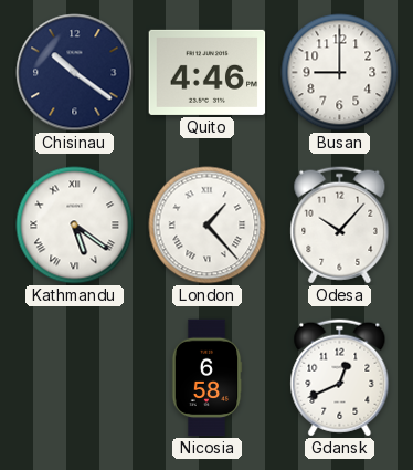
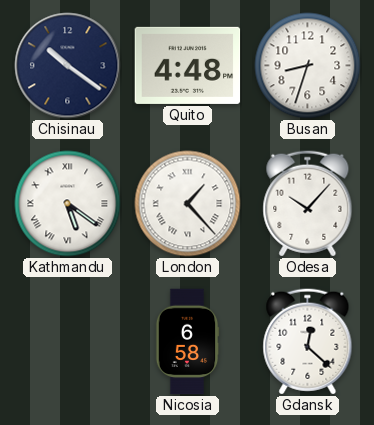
Quito: 4:46 -> 4:48 (188, 65)
Busan: 9:00 -> 8:33 (308, 66)
Gdansk: 12:41 -> 12:22 (308, 342)
